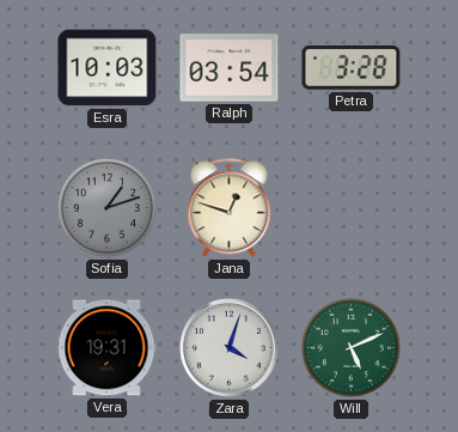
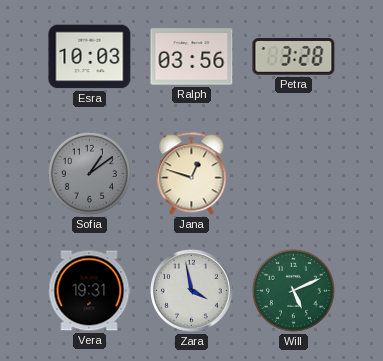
Ralph: 03:54 -> 03:56 (192, 57)
Sofia: 1:12 -> 1:09 (89, 173)
Zara: 4:03 -> 3:58 (192, 291)
